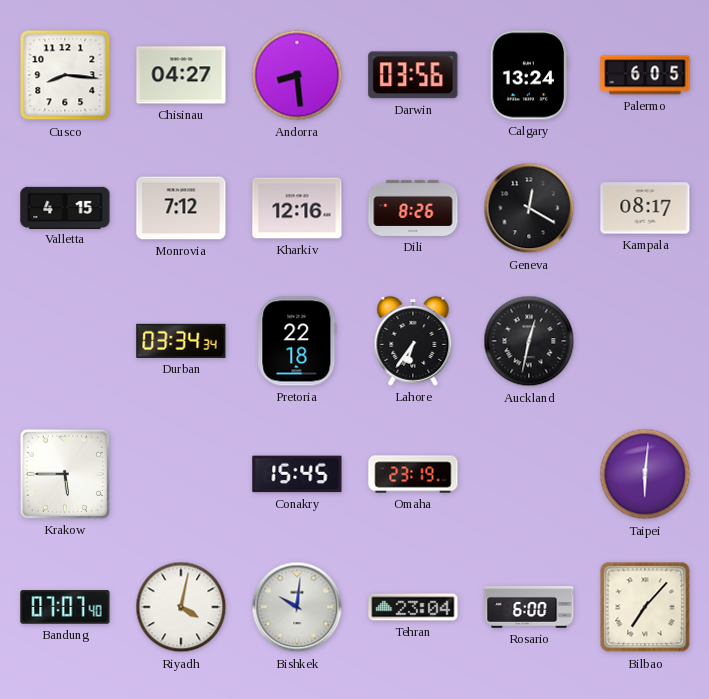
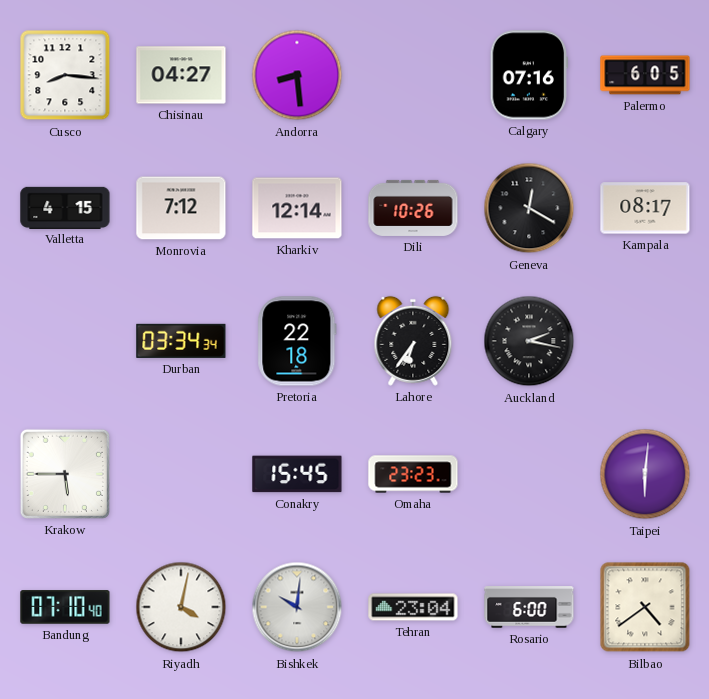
Darwin: 03:56 -> none (413, 75)
Calgary: 13:24 -> 07:16 (528, 75)
Kharkiv: 12:16 -> 12:14 (297, 208)
Dili: 8:26 -> 10:26 (413, 208)
Auckland: 12:32 -> 2:17 (529, 341)
Omaha: 23:19 -> 23:23 (413, 474)
Bandung: 07:07 -> 07:10 (65, 607)
Bilbao: 7:07 -> 4:39 (645, 607)
